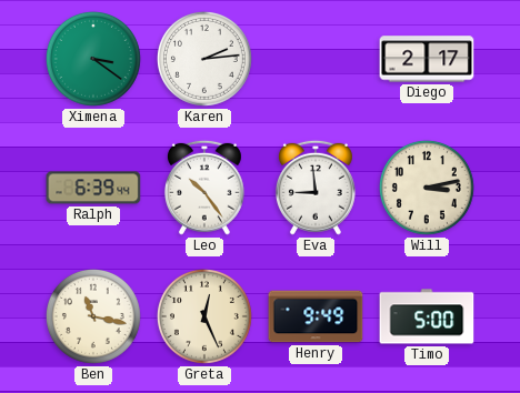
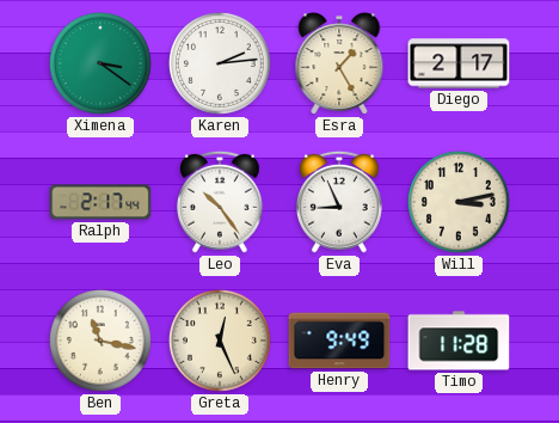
Esra: none -> 1:25 (339, 63)
Ralph: 6:39 -> 2:17 (100, 202)
Eva: 8:59 -> 8:56 (339, 202)
Timo: 5:00 -> 11:28 (459, 341)
